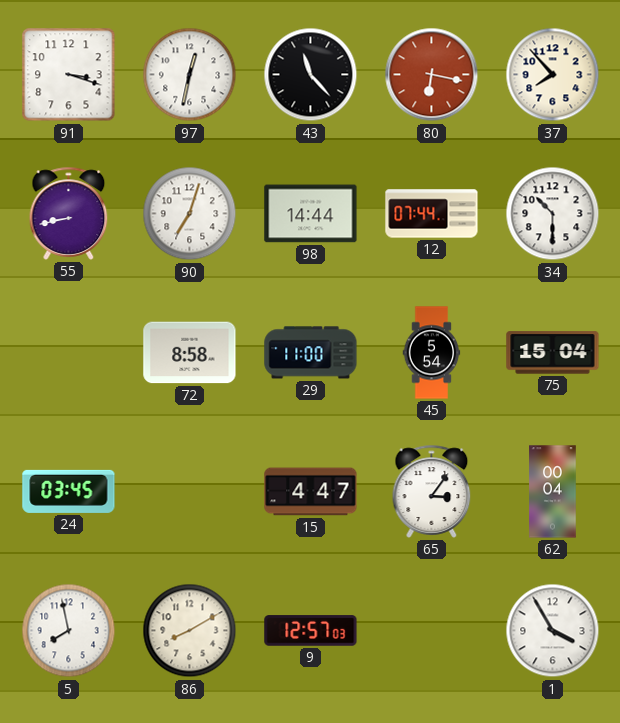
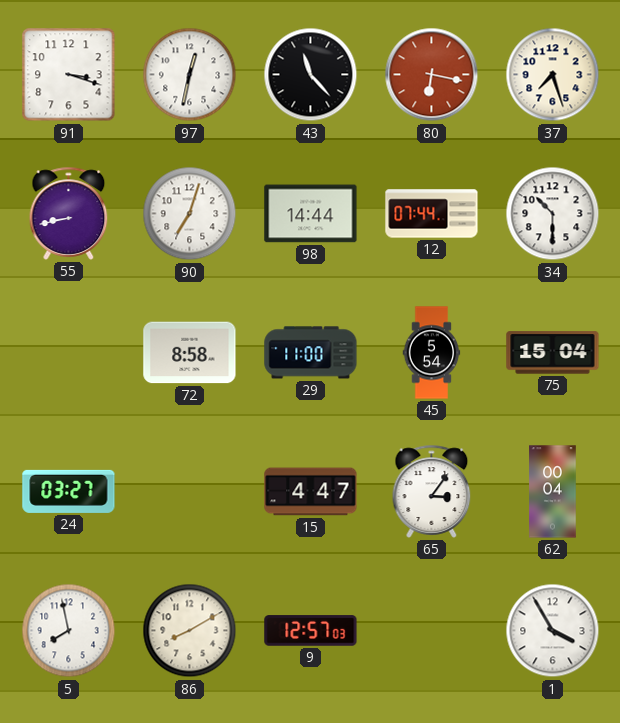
37: 7:53 -> 7:27 (553, 75)
24: 03:45 -> 03:27 (69, 491)
